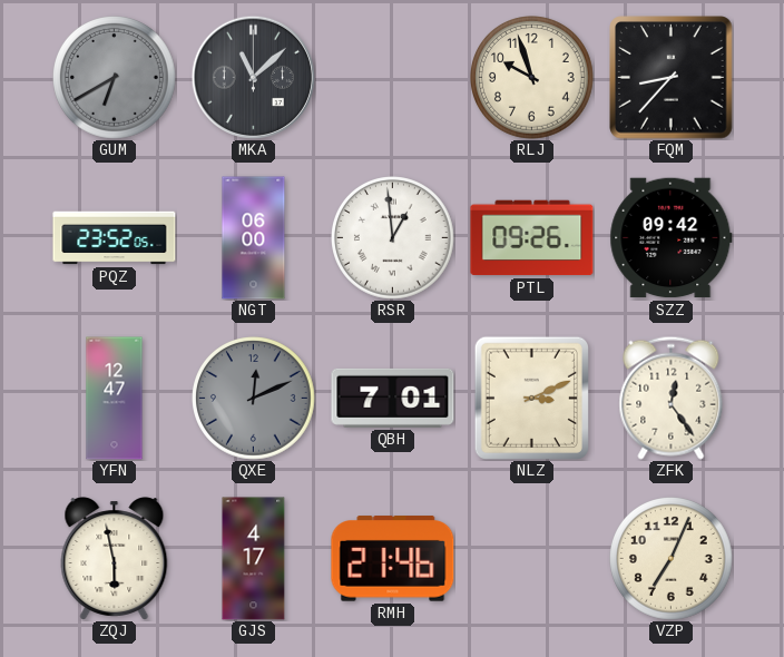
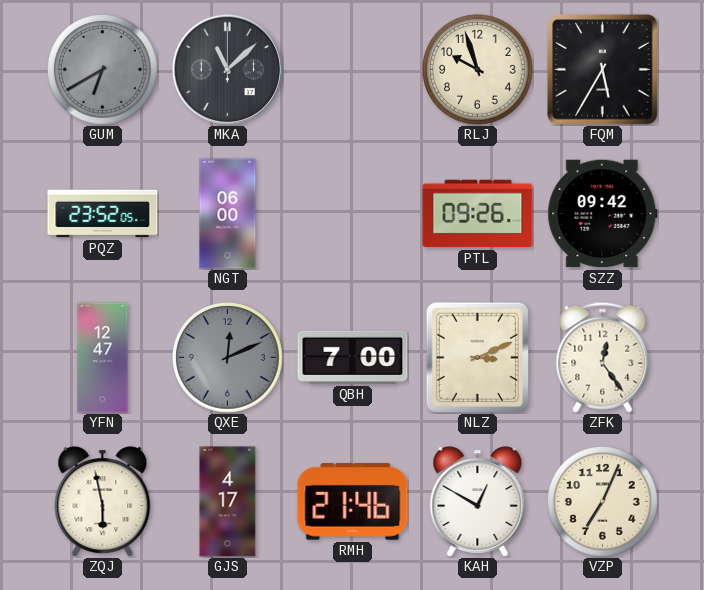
FQM: 8:37 -> 5:35 (603, 70)
RSR: 12:59 -> none (393, 238)
QBH: 7:01 -> 7:00 (353, 357)
KAH: none -> 12:50 (478, 502)
